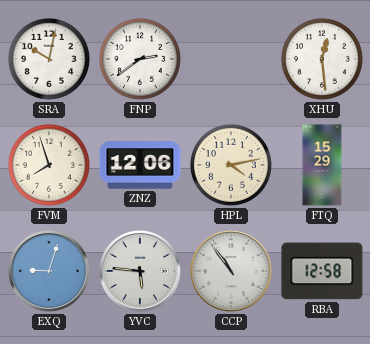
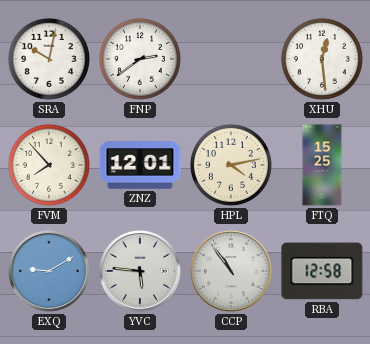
FVM: 7:57 -> 7:53 (49, 165)
ZNZ: 12:06 -> 12:01 (140, 165)
FTQ: 15:29 -> 15:25 (322, 165)
EXQ: 9:03 -> 9:10 (50, 272)
